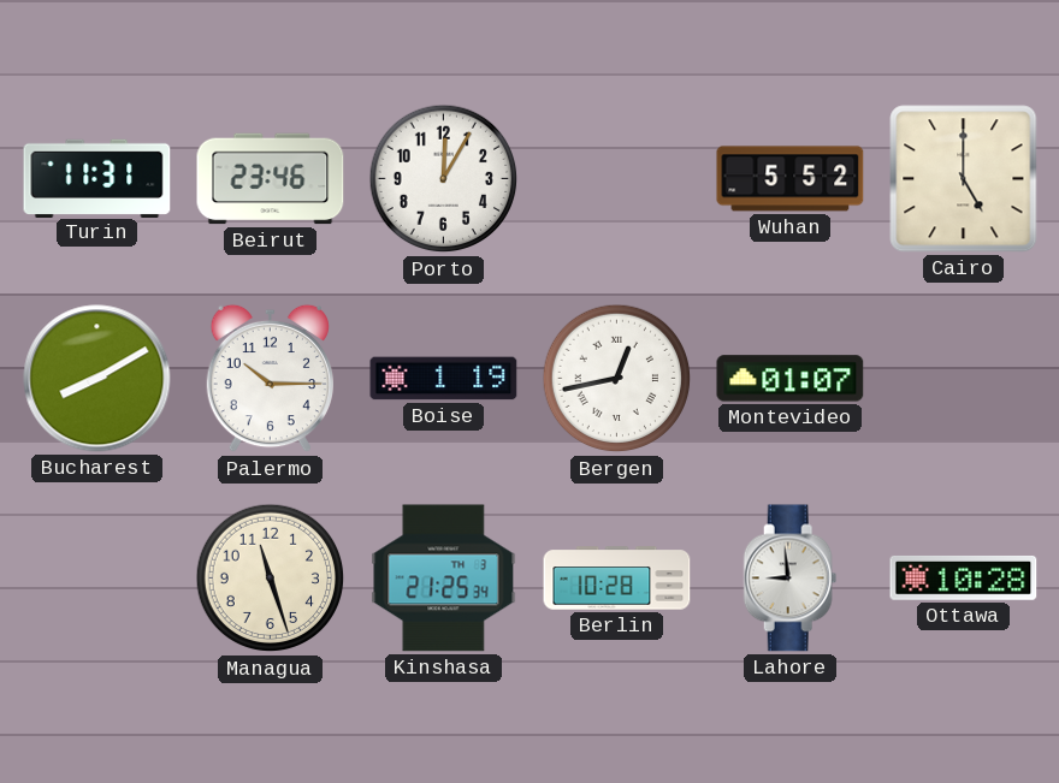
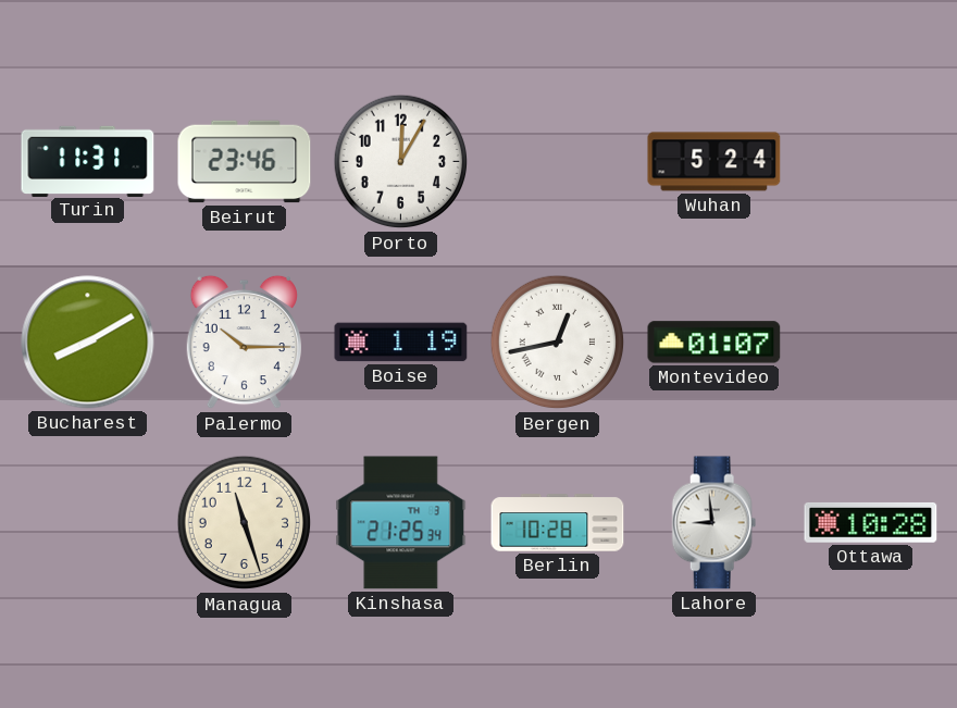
Wuhan: 5:52 -> 5:24 (714, 162)
Cairo: 5:00 -> none (964, 179)
